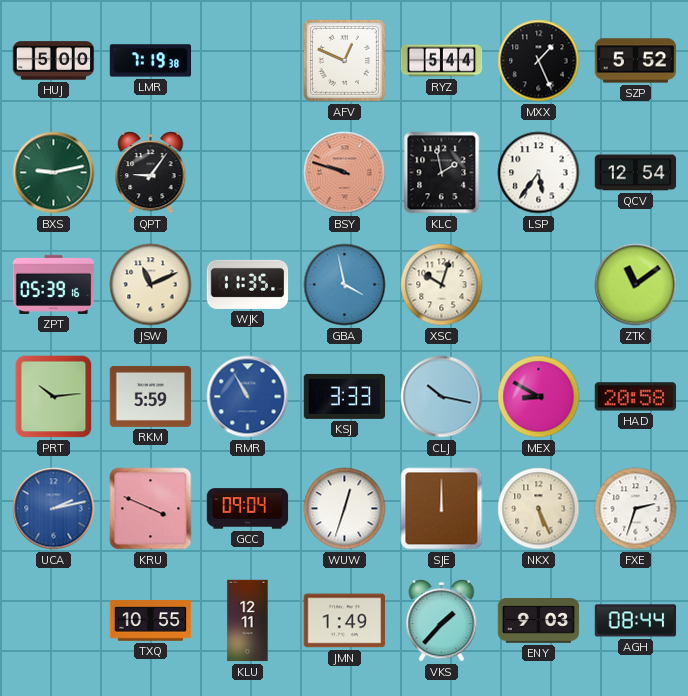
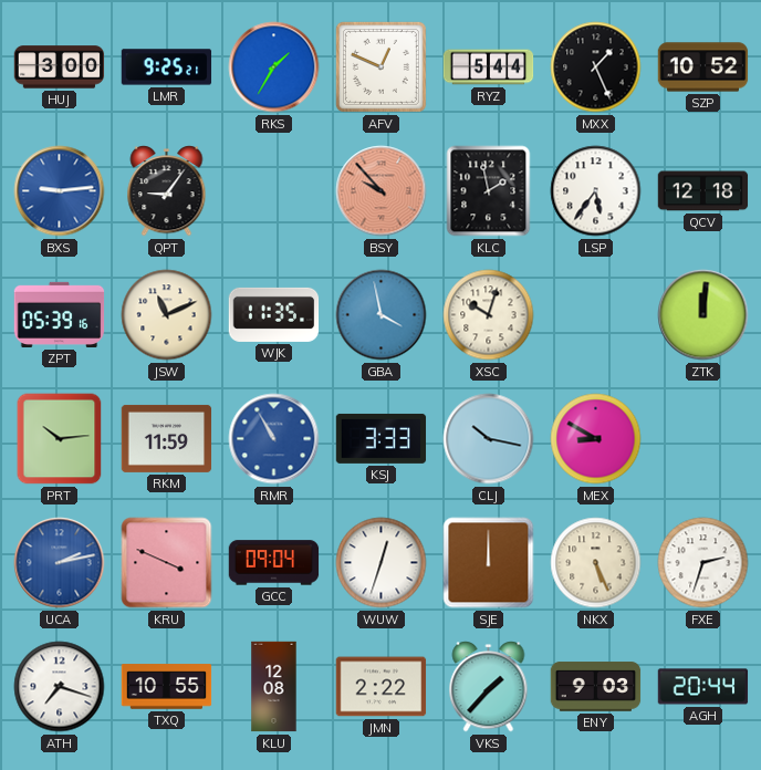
HUJ: 5:00 -> 3:00 (60, 67)
LMR: 7:19 -> 9:25 (167, 67)
RKS: none -> 1:35 (274, 67)
SZP: 5:52 -> 10:52 (703, 67)
BXS: 9:13 -> 9:14 (60, 191)
BXS dial: green -> blue (60, 191)
BSY: 9:48 -> 9:53 (382, 191)
QCV: 12:54 -> 12:18 (703, 191)
ZTK: 11:09 -> 12:01 (703, 315)
RKM: 5:59 -> 11:59 (167, 438)
HAD: 20:58 -> none (636, 397)
ATH: none -> 7:18 (60, 687)
KLU: 12:11 -> 12:08 (274, 687)
JMN: 1:49 -> 2:22 (382, 687)
AGH: 08:44 -> 20:44 (703, 687)
